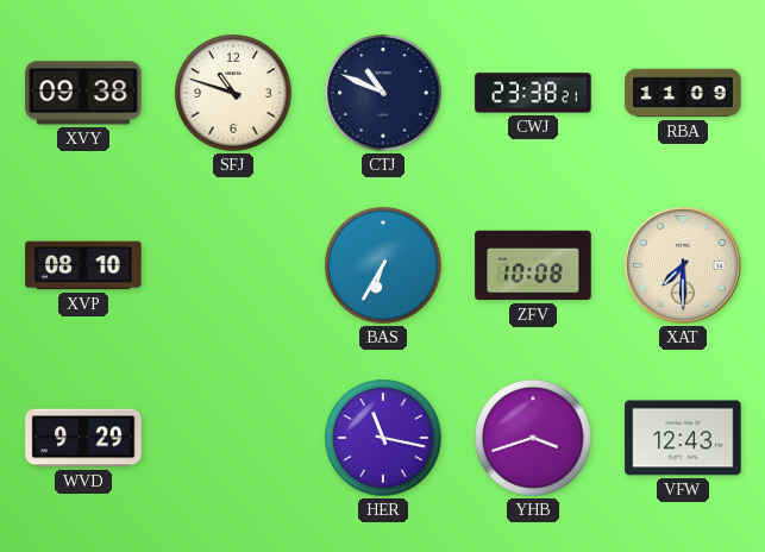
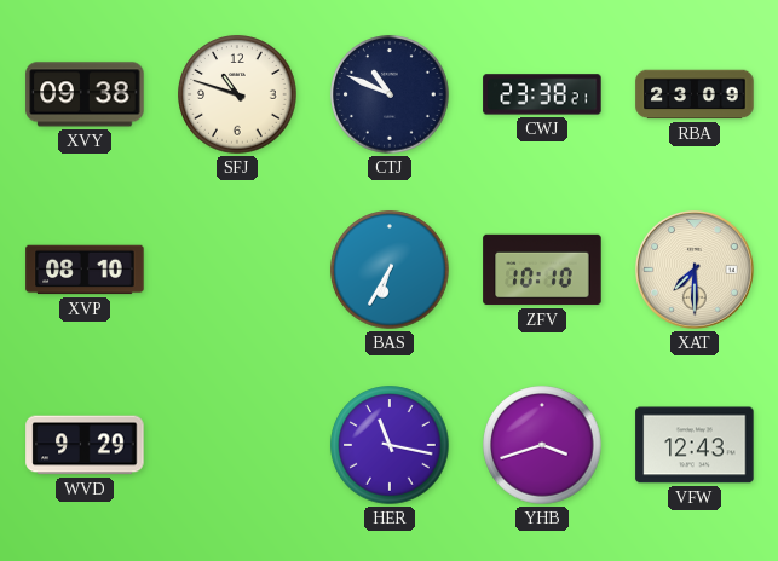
RBA: 11:09 -> 23:09 (695, 94)
ZFV: 10:08 -> 10:10 (542, 270)
